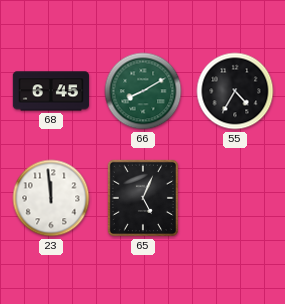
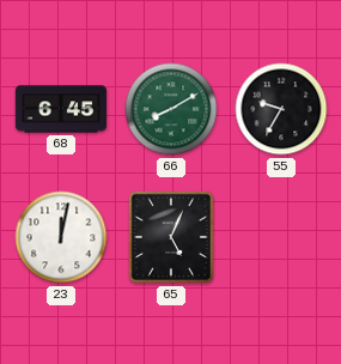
55: 4:35 -> 9:35 (281, 109)
23: 11:59 -> 12:02 (61, 237)
